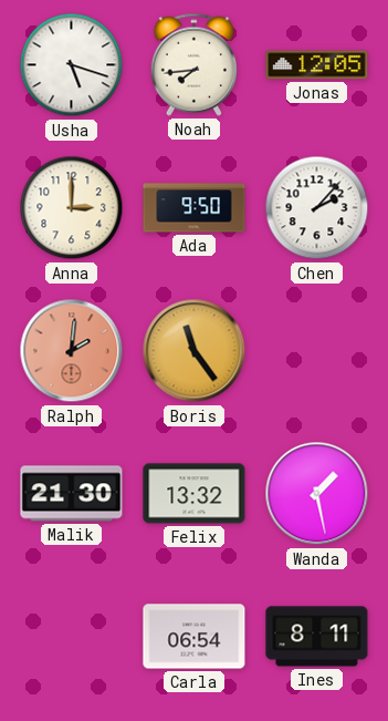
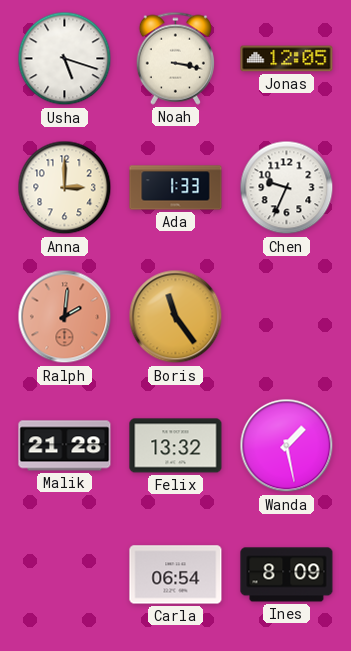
Noah: 7:44 -> 3:17 (175, 58)
Ada: 9:50 -> 1:33 (176, 188)
Chen: 2:07 -> 9:34 (287, 188)
Malik: 21:30 -> 21:28 (65, 446)
Ines: 8:11 -> 8:09 (287, 575)
